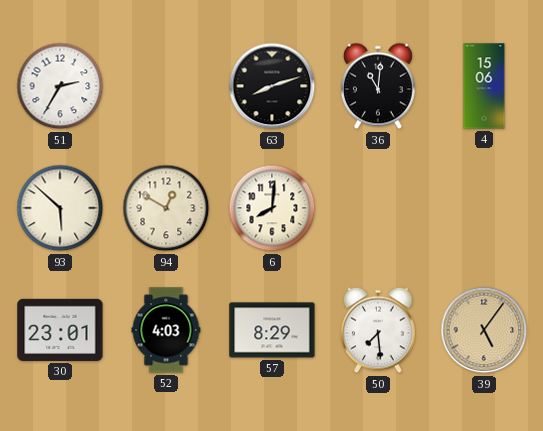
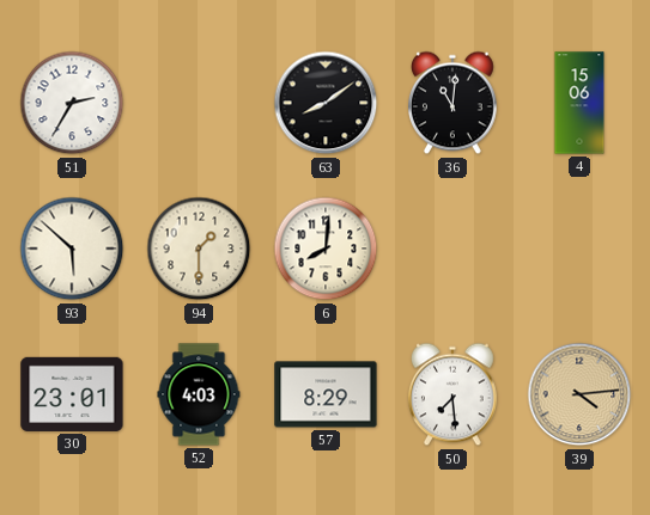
63: 8:12 -> 8:09 (326, 103)
94: 12:50 -> 1:30 (199, 249)
39: 5:06 -> 4:14 (579, 394)
